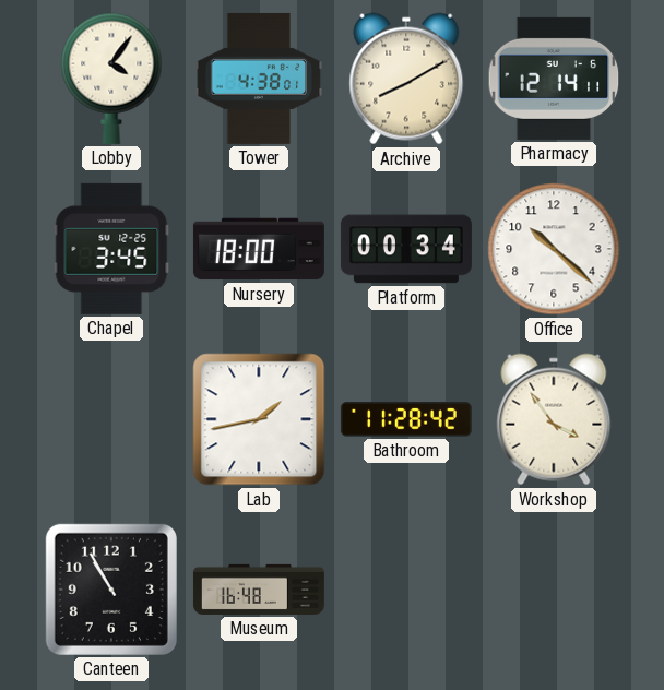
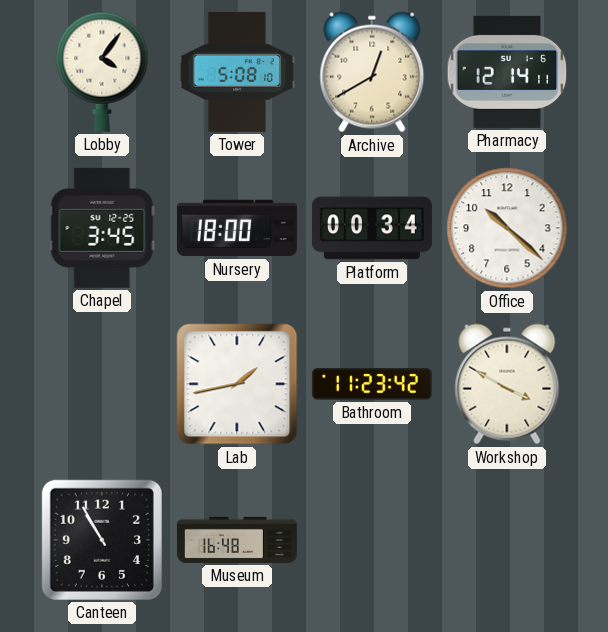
Tower: 4:38 -> 5:08 (237, 72)
Archive: 8:10 -> 12:40 (372, 72)
Bathroom: 11:28 -> 11:23 (372, 384)
Workshop: 3:54 -> 3:50 (507, 384)
